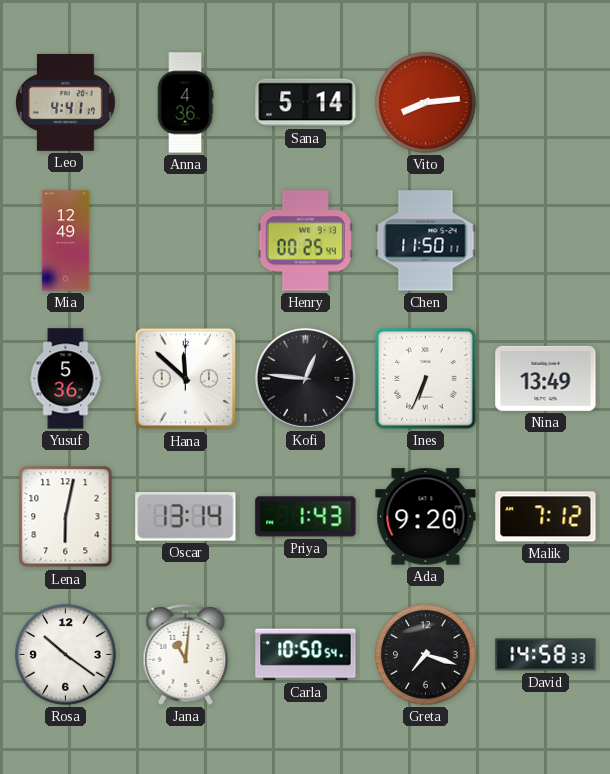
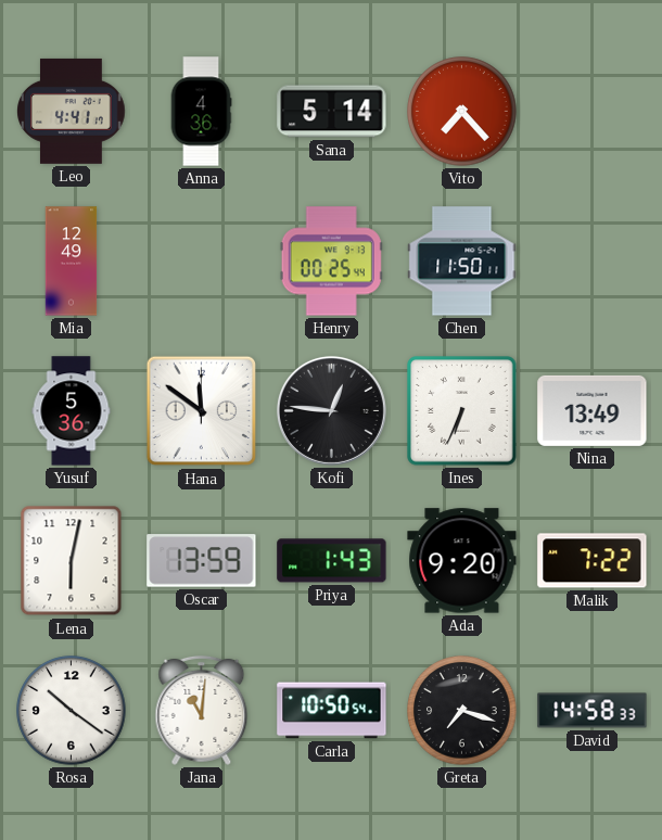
Vito: 8:14 -> 7:23 (462, 112)
Hana: 11:52 -> 11:51 (202, 411)
Oscar: 13:14 -> 13:59 (202, 561)
Malik: 7:12 -> 7:22 (593, 561)
